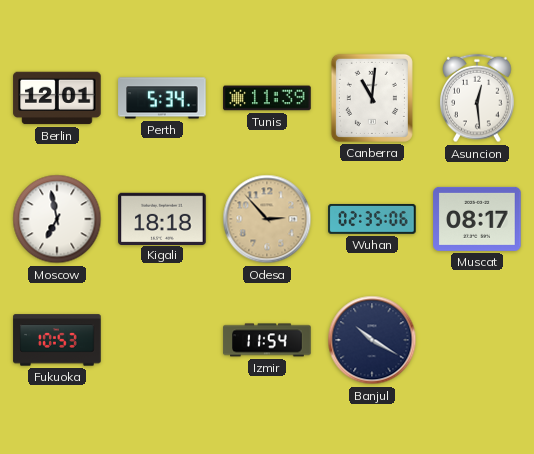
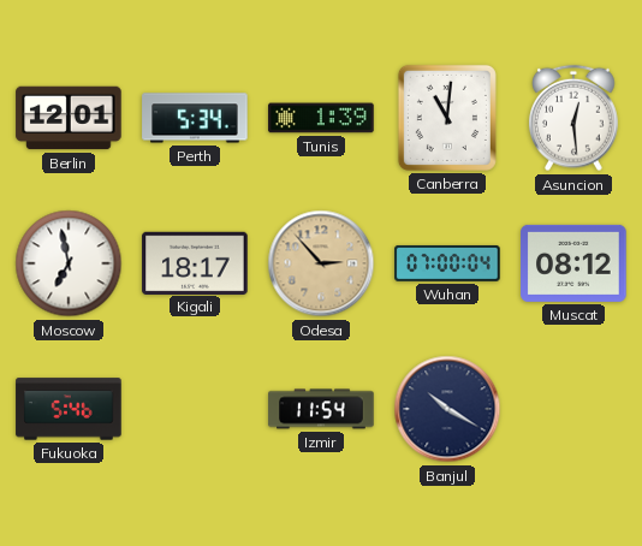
Tunis: 11:39 -> 1:39 (321, 118)
Kigali: 18:18 -> 18:17 (195, 262)
Wuhan: 02:35 -> 07:00 (447, 263)
Muscat: 08:17 -> 08:12 (573, 263)
Fukuoka: 10:53 -> 5:46 (69, 409)
